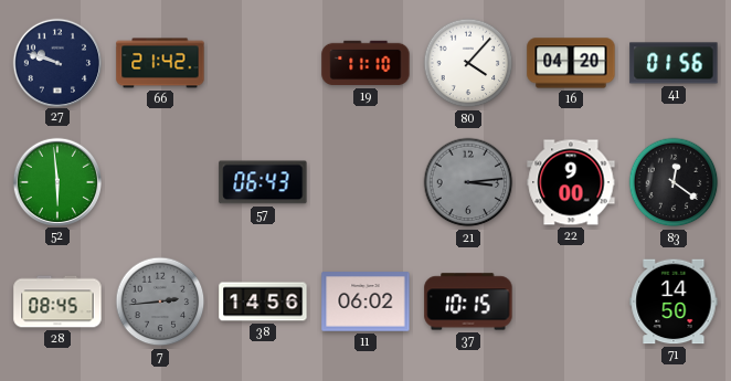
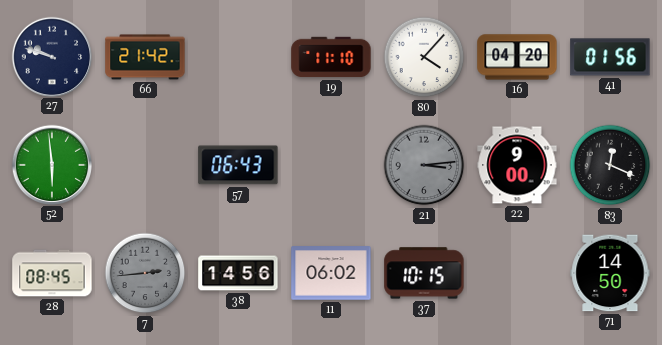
83: 12:21 -> 12:19 (610, 165)
